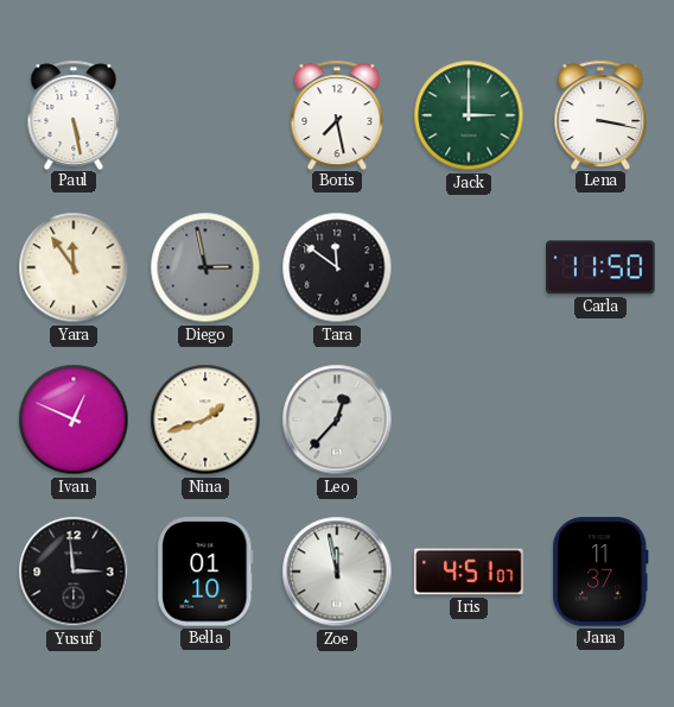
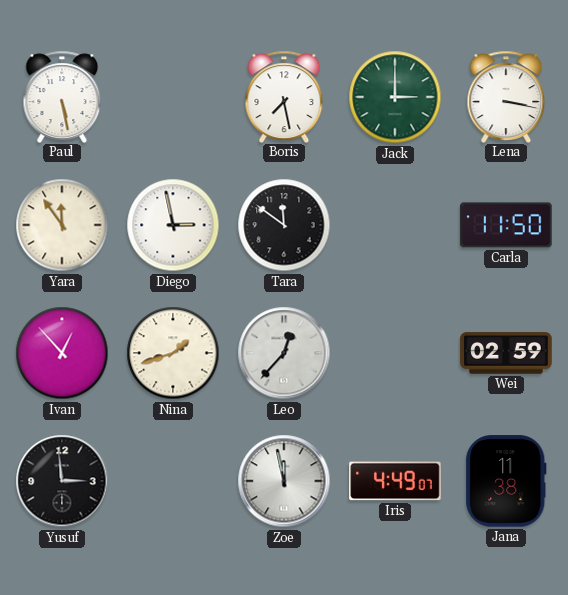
Diego dial: grey -> white (173, 225)
Ivan: 12:49 -> 12:53 (62, 353)
Wei: none -> 02:59 (506, 353)
Bella: 01:10 -> none (205, 572)
Iris: 4:51 -> 4:49 (395, 481)
Jana: 11:37 -> 11:38 (506, 481)
